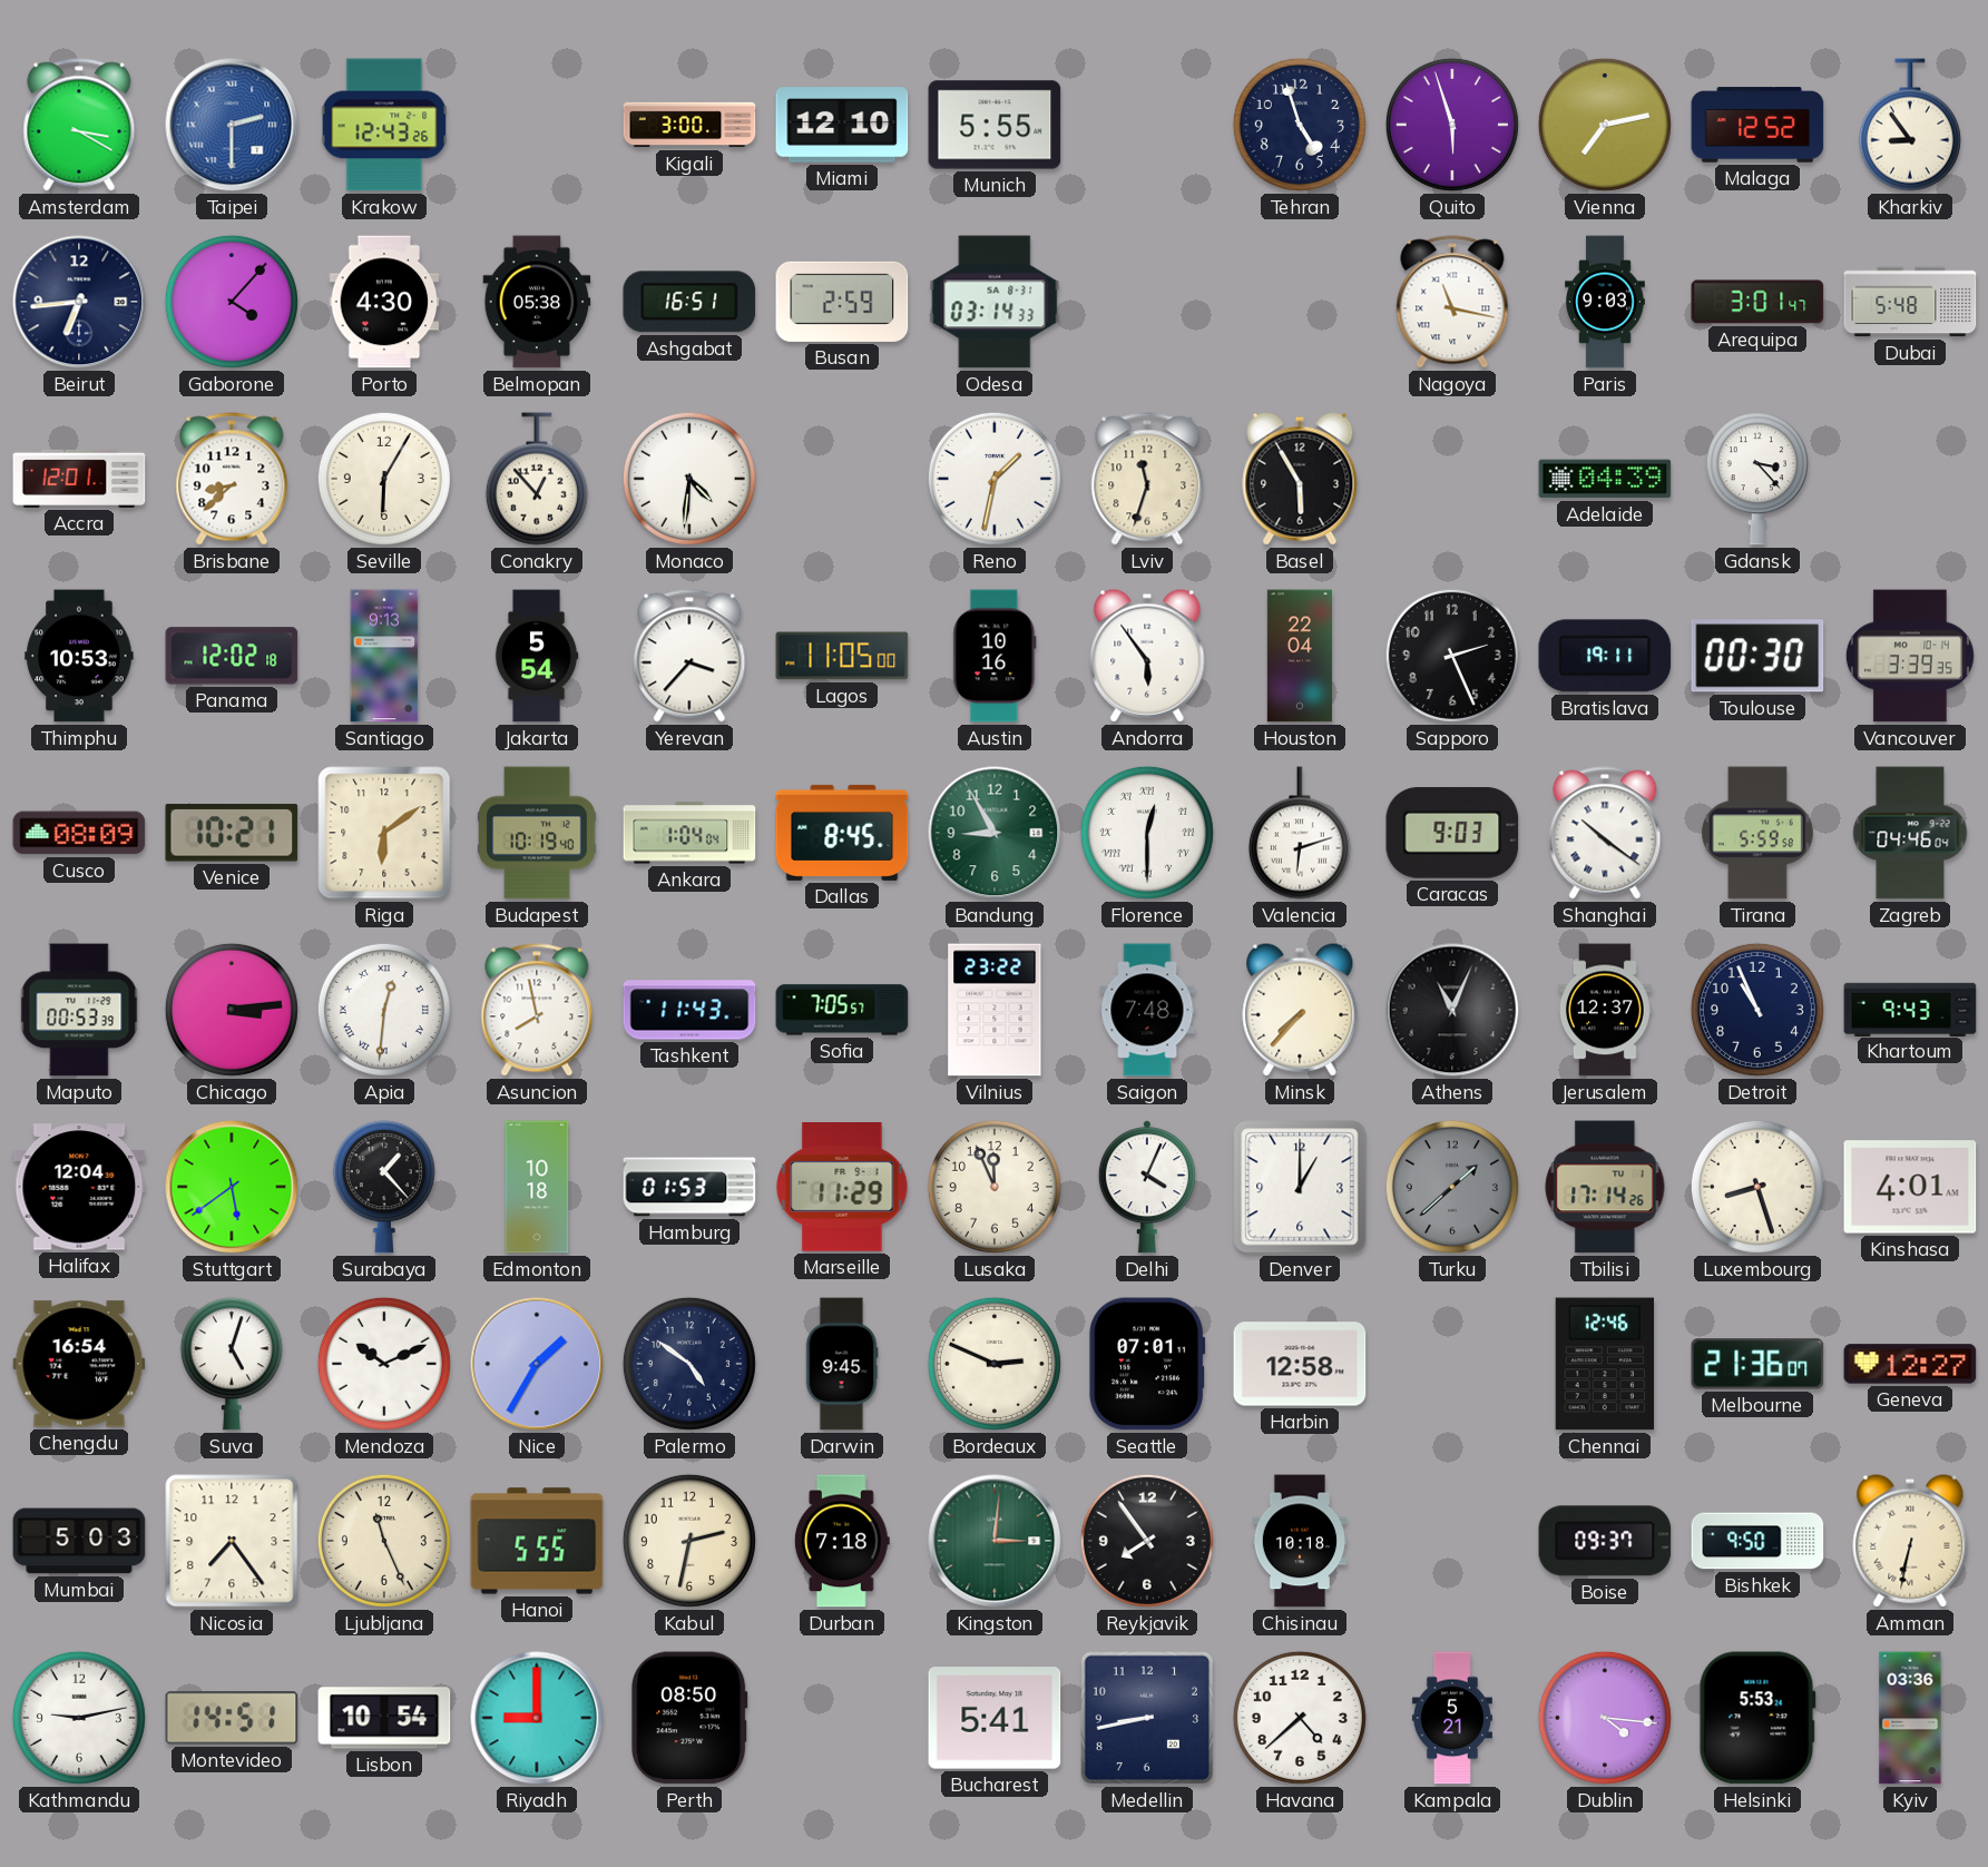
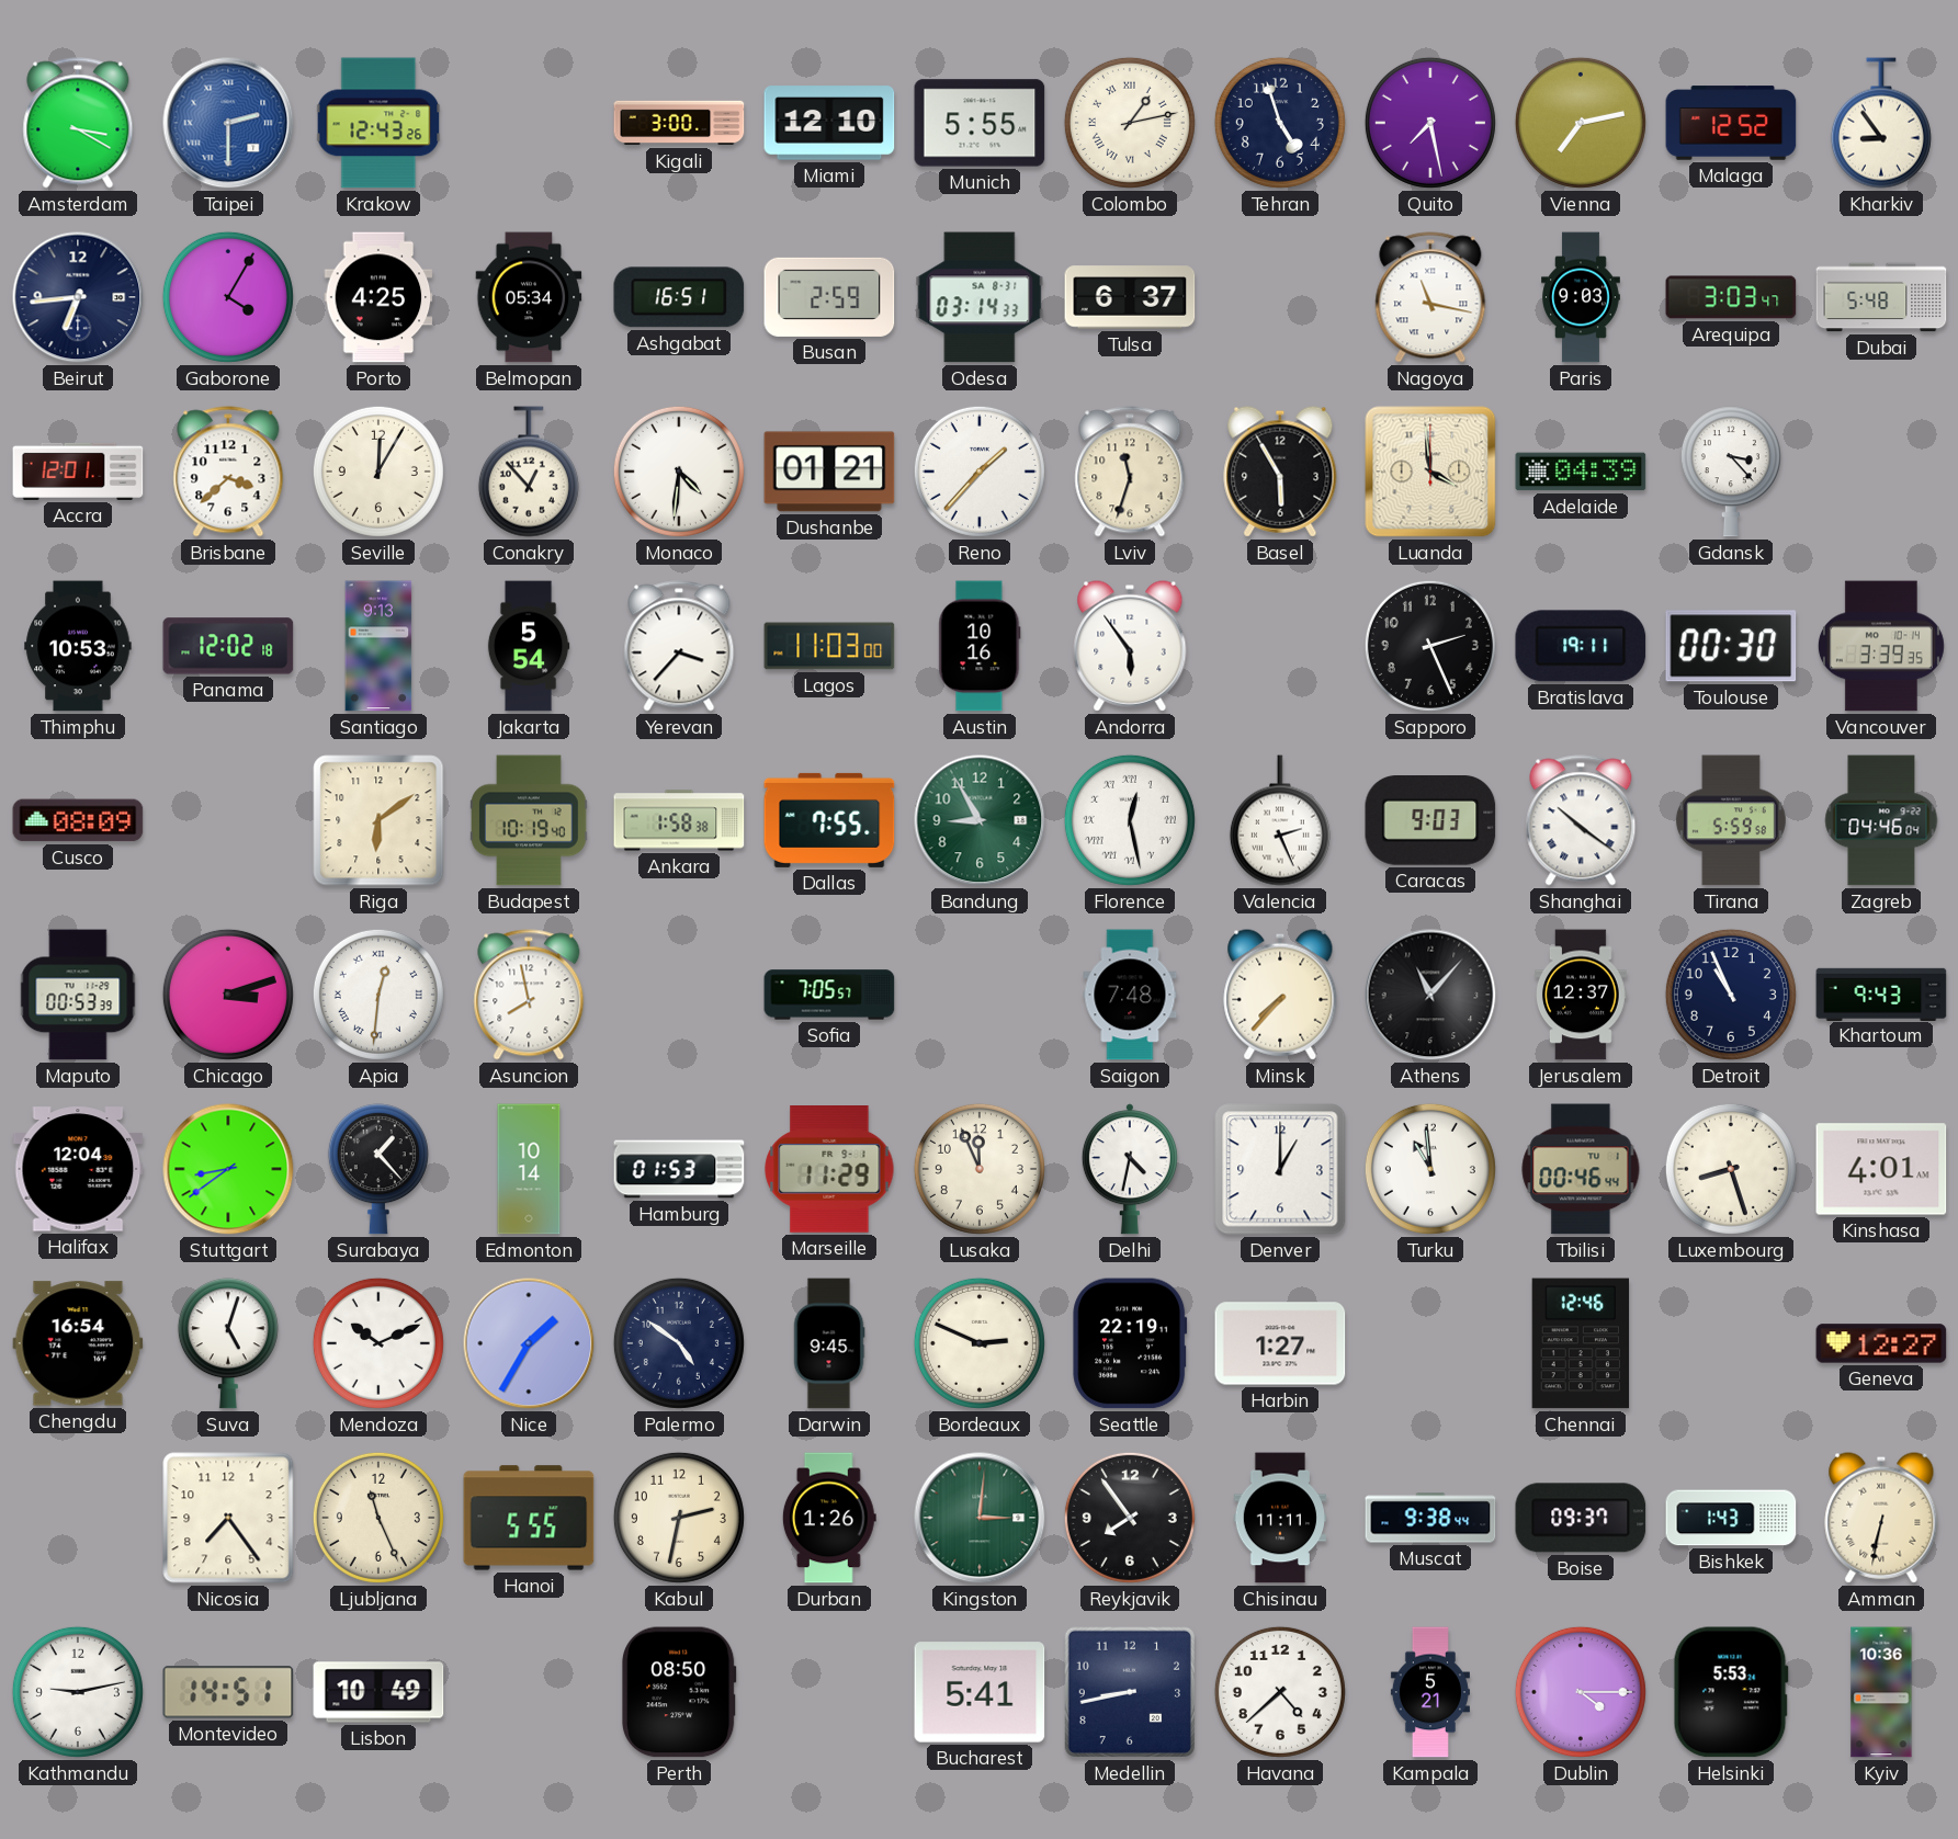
Colombo: none -> 1:13 (1130, 123)
Quito: 5:57 -> 7:28 (1430, 123)
Gaborone: 4:07 -> 4:05 (228, 297)
Porto: 4:30 -> 4:25 (378, 297)
Belmopan: 05:38 -> 05:34 (529, 297)
Tulsa: none -> 6:37 (1130, 297)
Arequipa: 3:01 -> 3:03 (1731, 297)
Brisbane: 8:38 -> 3:38 (228, 472)
Seville: 6:05 -> 12:05 (378, 472)
Dushanbe: none -> 01:21 (829, 472)
Reno: 1:32 -> 1:37 (980, 472)
Luanda: none -> 3:59 (1430, 472)
Lagos: 11:05 -> 11:03 (829, 646)
Houston: 22:04 -> none (1300, 656)
Venice: 10:21 -> none (232, 833)
Ankara: 1:04 -> 1:58 (679, 820)
Dallas: 8:45 -> 7:55 (829, 820)
Florence: 12:30 -> 12:28 (1130, 820)
Valencia: 6:12 -> 2:26 (1280, 820)
Chicago: 3:14 -> 3:12 (228, 995)
Tashkent: 11:43 -> none (689, 1010)
Vilnius: 23:22 -> none (995, 1010)
Athens: 11:04 -> 11:07 (1430, 995)
Stuttgart: 5:39 -> 8:39 (228, 1169)
Edmonton: 10:18 -> 10:14 (529, 1169)
Delhi: 4:04 -> 4:32 (1130, 1169)
Turku: 1:38 -> 10:59 (1430, 1169)
Turku dial: grey -> white (1430, 1169)
Tbilisi: 17:14 -> 00:46 (1581, 1169)
Seattle: 07:01 -> 22:19 (1130, 1343)
Harbin: 12:58 -> 1:27 (1280, 1343)
Melbourne: 21:36 -> none (1757, 1364)
Mumbai: 5:03 -> none (79, 1541)
Durban: 7:18 -> 1:26 (829, 1518)
Chisinau: 10:18 -> 11:11 (1280, 1518)
Muscat: none -> 9:38 (1430, 1518)
Bishkek: 9:50 -> 1:43 (1731, 1518)
Lisbon: 10:54 -> 10:49 (378, 1692)
Riyadh: 9:00 -> none (537, 1718)
Dublin: 4:16 -> 4:15 (1581, 1692)
Kyiv: 03:36 -> 10:36 (1881, 1692)
